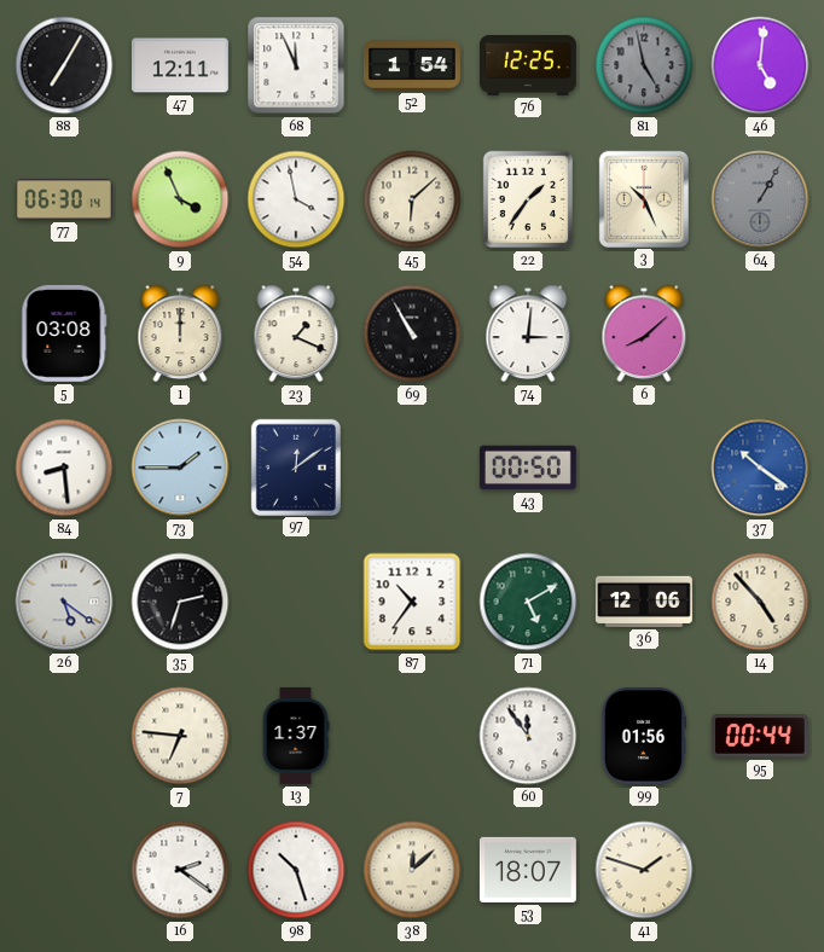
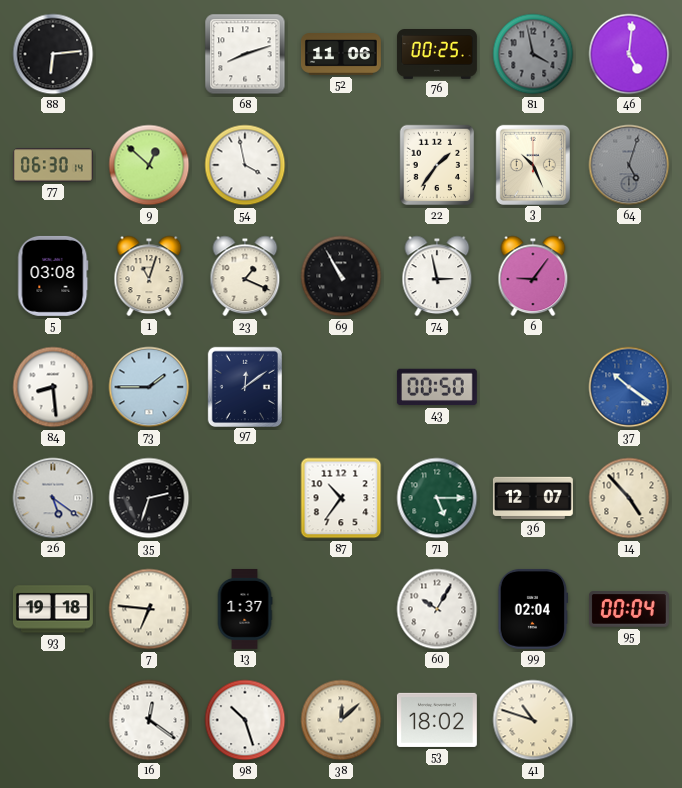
88: 7:05 -> 6:14 (53, 54)
47: 12:11 -> none (180, 65)
68: 11:56 -> 8:12 (245, 54)
52: 1:54 -> 11:06 (341, 55)
76: 12:25 -> 00:25 (437, 55)
81: 4:58 -> 3:58 (533, 54)
9: 3:56 -> 12:52 (149, 165)
45: 6:08 -> none (412, 199)
64: 1:05 -> 5:03 (629, 165)
1: 12:00 -> 11:03 (149, 276)
74: 3:01 -> 2:58 (437, 276)
6: 8:08 -> 9:06 (533, 276)
71: 5:10 -> 5:15 (437, 498)
36: 12:06 -> 12:07 (533, 498)
93: none -> 19:18 (53, 609)
60: 11:54 -> 10:05 (437, 609)
99: 01:56 -> 02:04 (533, 609)
95: 00:44 -> 00:04 (629, 609)
16: 2:21 -> 12:21 (149, 720)
53: 18:07 -> 18:02 (437, 720)
41: 1:48 -> 10:48 (533, 720)
